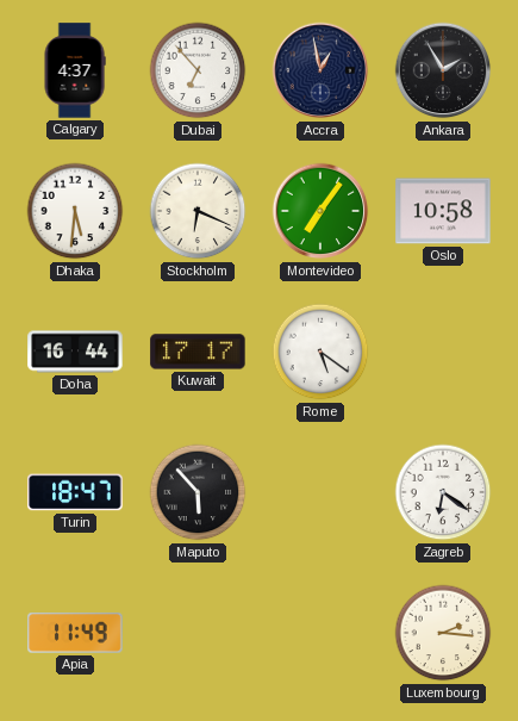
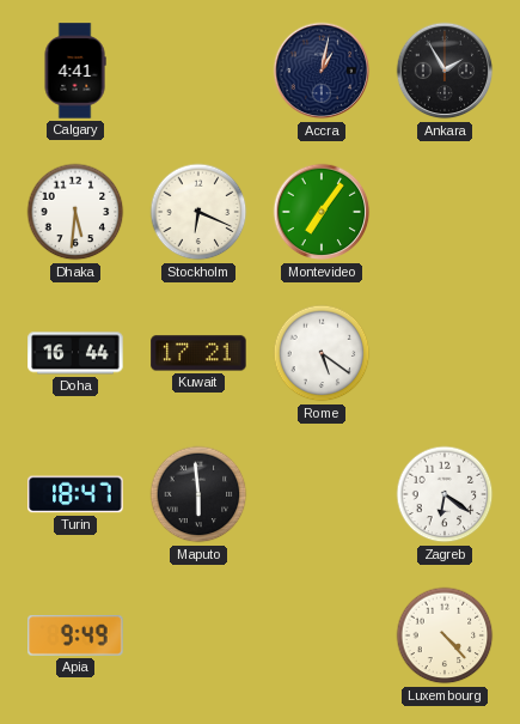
Calgary: 4:37 -> 4:41 (75, 71)
Dubai: 6:53 -> none (198, 70)
Accra: 12:58 -> 1:02 (322, 71)
Oslo: 10:58 -> none (443, 211)
Kuwait: 17:17 -> 17:21 (198, 353)
Maputo: 5:53 -> 5:59 (198, 494)
Apia: 11:49 -> 9:49 (75, 635)
Luxembourg: 2:16 -> 4:23 (445, 635)
